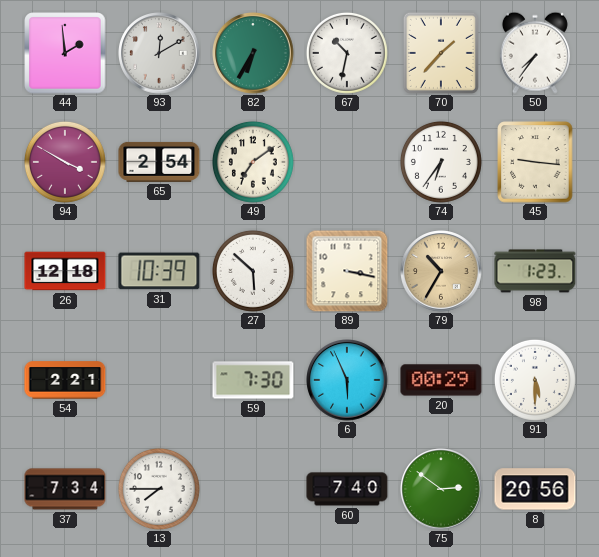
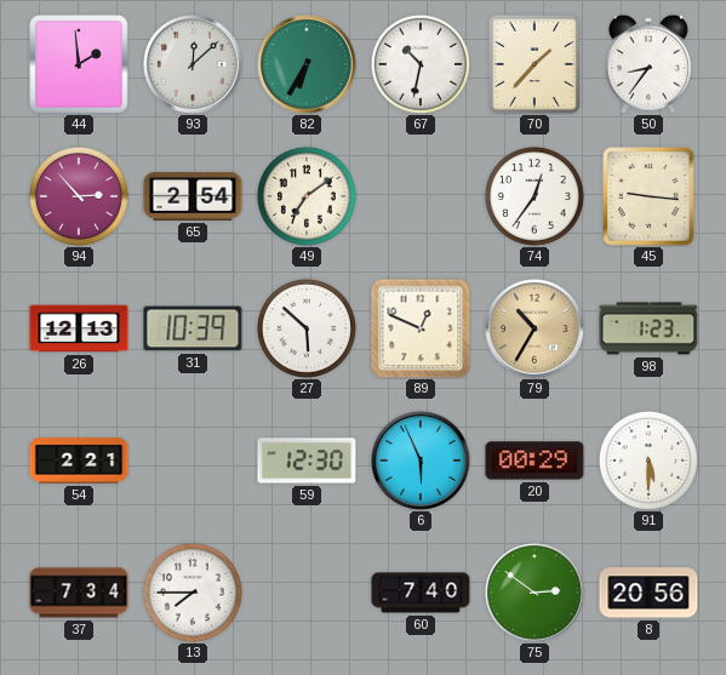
93: 12:10 -> 12:08 (193, 64)
50: 7:36 -> 8:36 (648, 64)
94: 3:50 -> 2:53 (79, 196)
74: 6:36 -> 12:36 (535, 196)
26: 12:18 -> 12:13 (79, 328)
89: 3:17 -> 12:49 (421, 328)
59: 7:30 -> 12:30 (307, 461)
